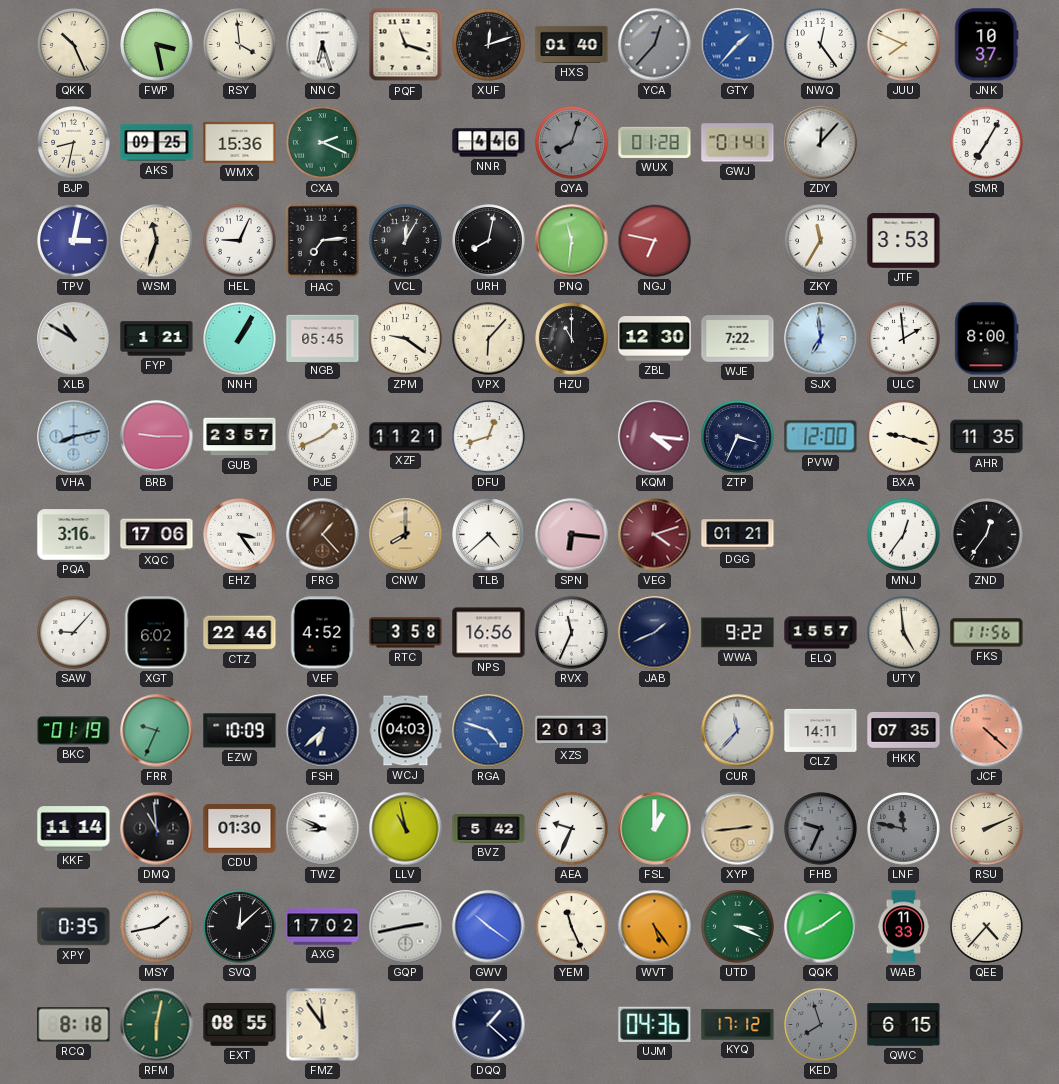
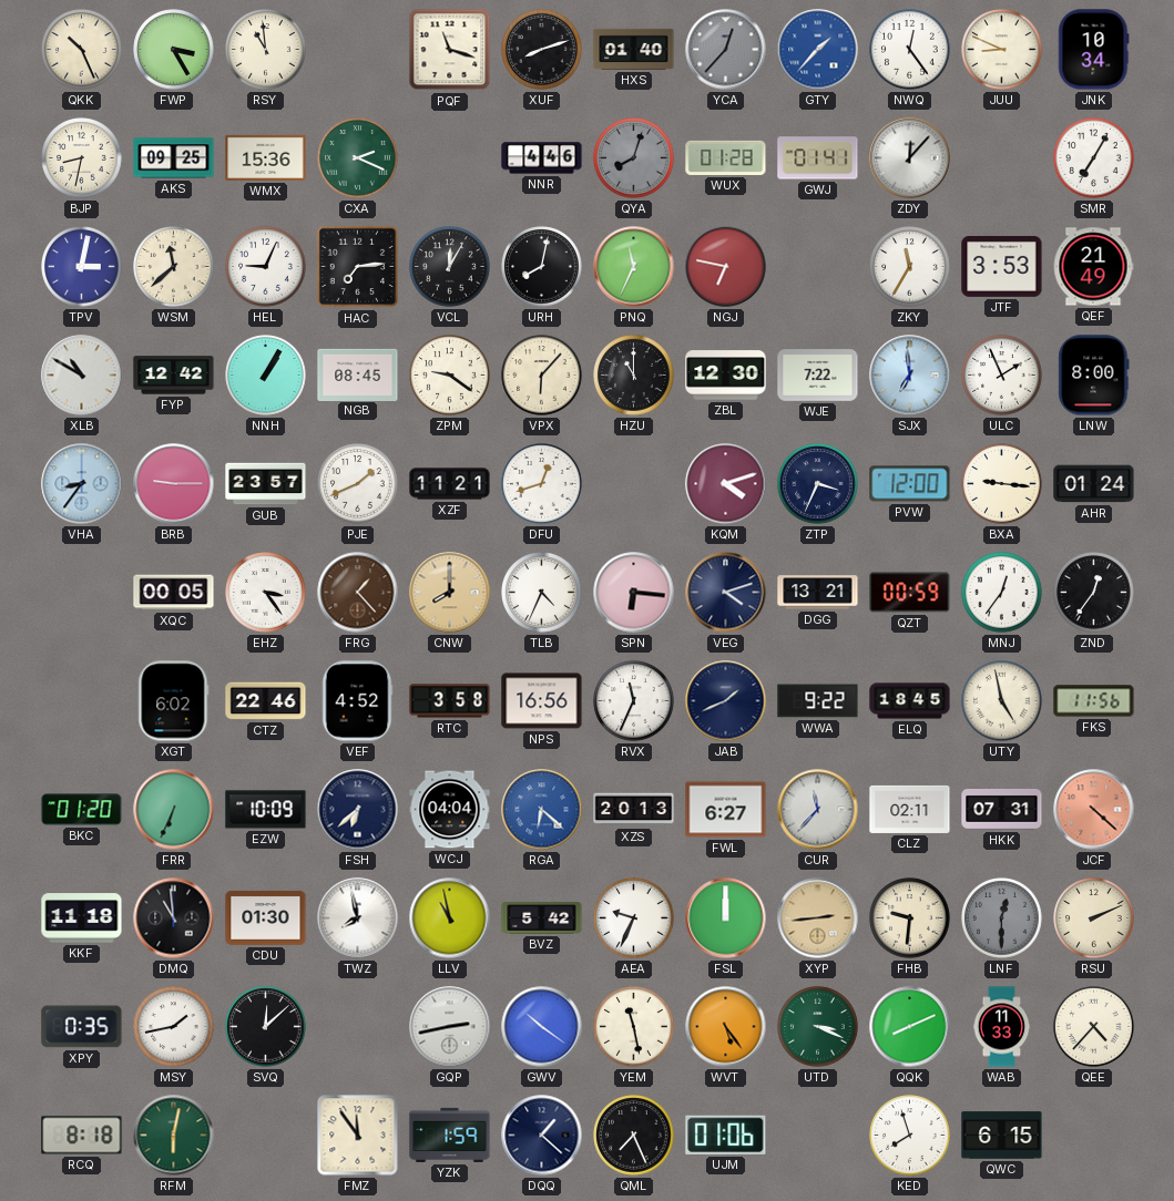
FWP: 3:28 -> 3:25 (174, 50)
RSY: 3:59 -> 10:59 (266, 50)
NNC: 6:27 -> none (323, 45)
XUF: 12:12 -> 8:12 (542, 50)
JUU: 7:49 -> 8:49 (1002, 50)
JNK: 10:37 -> 10:34 (1094, 50)
WSM: 11:33 -> 11:38 (174, 267)
PNQ: 11:31 -> 11:34 (634, 267)
QEF: none -> 21:49 (1093, 267)
FYP: 1:21 -> 12:42 (174, 376)
NGB: 05:45 -> 08:45 (358, 374)
ULC: 1:59 -> 1:56 (1002, 376)
VHA: 8:13 -> 8:36 (82, 484)
KQM: 4:16 -> 4:12 (726, 484)
BXA: 9:18 -> 9:16 (1002, 484)
AHR: 11:35 -> 01:24 (1094, 484)
PQA: 3:16 -> none (74, 535)
XQC: 17:06 -> 00:05 (174, 593)
TLB: 4:38 -> 4:34 (542, 593)
VEG dial: burgundy -> navy (726, 593)
DGG: 01:21 -> 13:21 (818, 593)
QZT: none -> 00:59 (910, 593)
SAW: 9:07 -> none (74, 633)
ELQ: 15:57 -> 18:45 (910, 701)
UTY: 4:59 -> 4:58 (1002, 701)
BKC: 01:19 -> 01:20 (82, 810)
FRR: 9:34 -> 6:34 (174, 810)
WCJ: 04:03 -> 04:04 (450, 810)
RGA: 4:48 -> 6:22 (542, 810)
FWL: none -> 6:27 (726, 810)
CLZ: 14:11 -> 02:11 (910, 809)
HKK: 07:35 -> 07:31 (1002, 810)
KKF: 11:14 -> 11:18 (82, 918)
TWZ: 8:49 -> 7:58 (358, 918)
FSL: 1:00 -> 12:00 (726, 918)
FHB: 9:34 -> 9:31 (910, 918)
FHB dial: grey -> cream (910, 918)
LNF: 11:47 -> 12:30 (1002, 918)
AXG: 17:02 -> none (323, 927)
YEM: 11:26 -> 11:28 (634, 1027)
QQK: 8:09 -> 8:11 (910, 1027)
EXT: 08:55 -> none (240, 1024)
YZK: none -> 1:59 (450, 1135)
QML: none -> 7:26 (634, 1136)
UJM: 04:36 -> 01:06 (726, 1135)
KYQ: 17:12 -> none (738, 1025)
KED dial: grey -> white (910, 1136)
